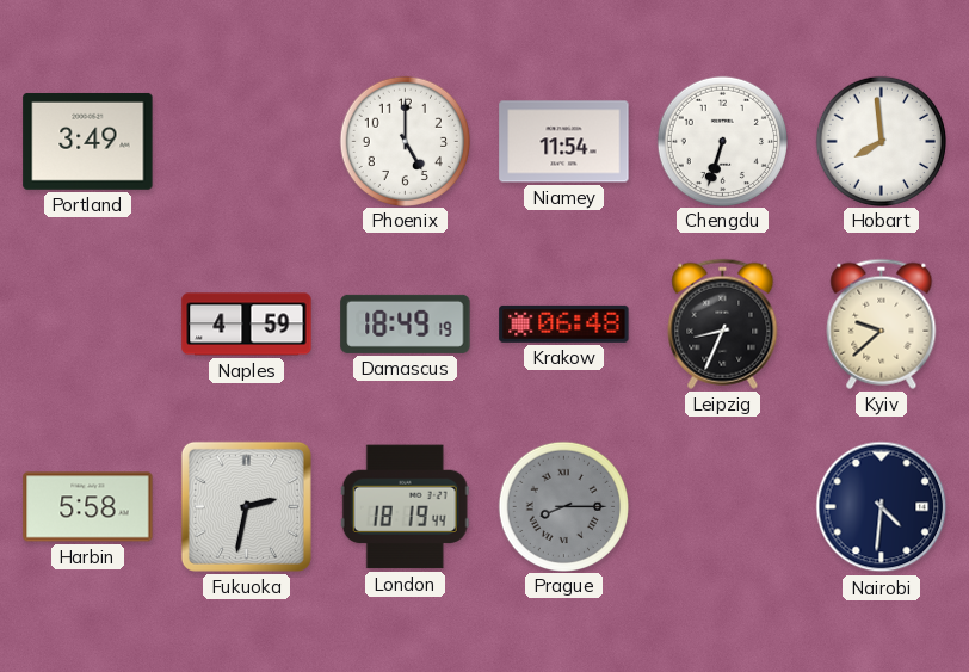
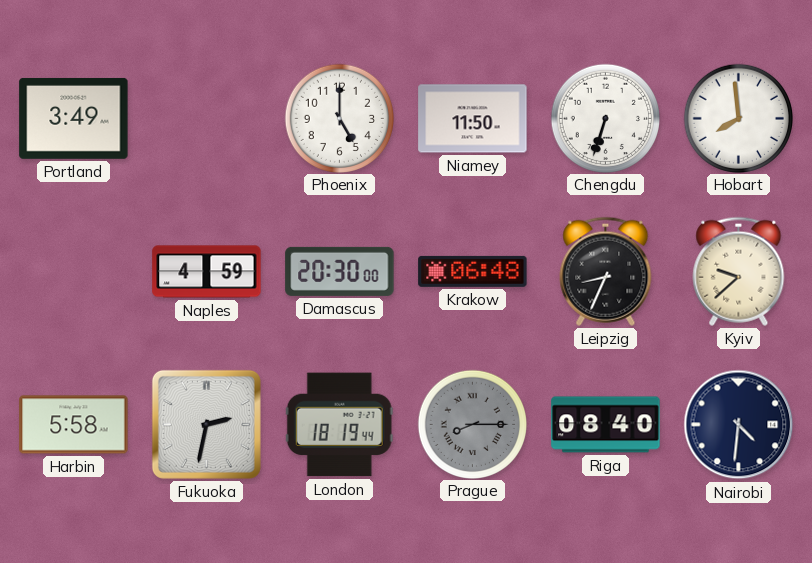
Niamey: 11:54 -> 11:50 (473, 119)
Damascus: 18:49 -> 20:30 (340, 271)
Riga: none -> 08:40 (606, 425)
